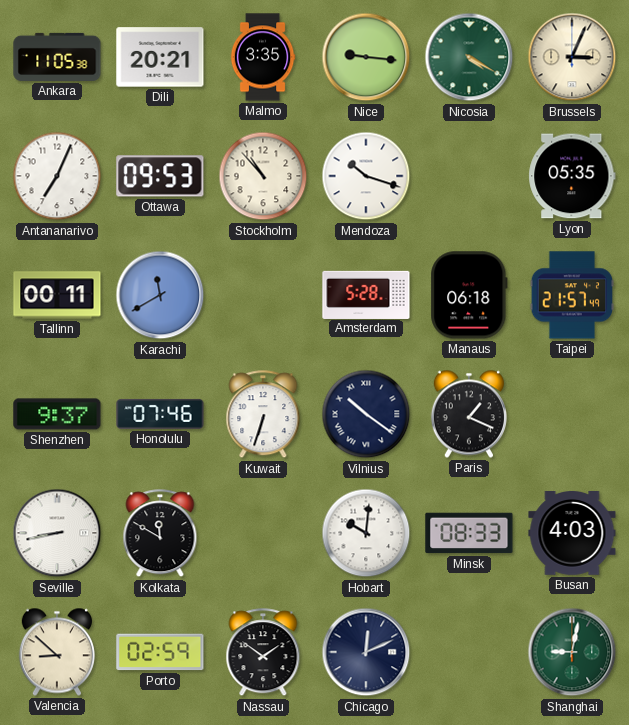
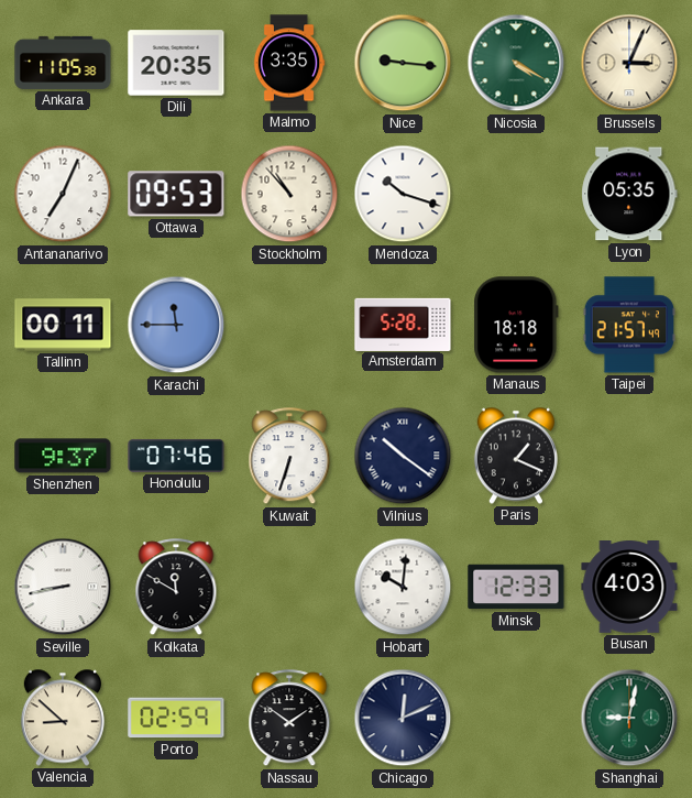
Dili: 20:21 -> 20:35 (176, 63)
Karachi: 11:40 -> 11:45 (176, 325)
Manaus: 06:18 -> 18:18 (516, 325)
Minsk: 08:33 -> 12:33 (516, 587)
